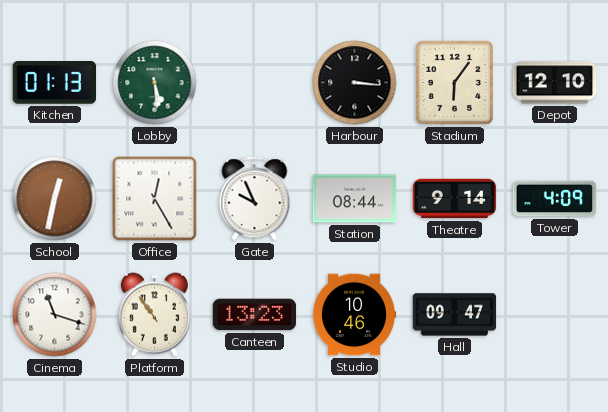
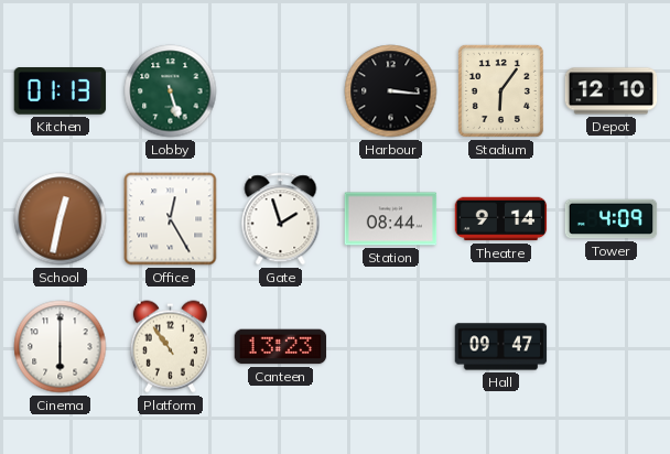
Lobby: 5:29 -> 5:27 (171, 91)
Gate: 9:56 -> 1:57 (281, 219)
Cinema: 11:18 -> 6:00 (61, 347)
Studio: 10:46 -> none (354, 315)
